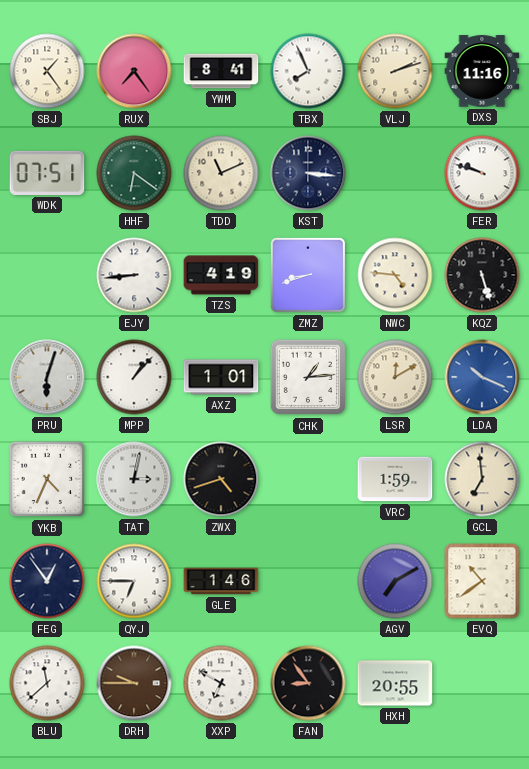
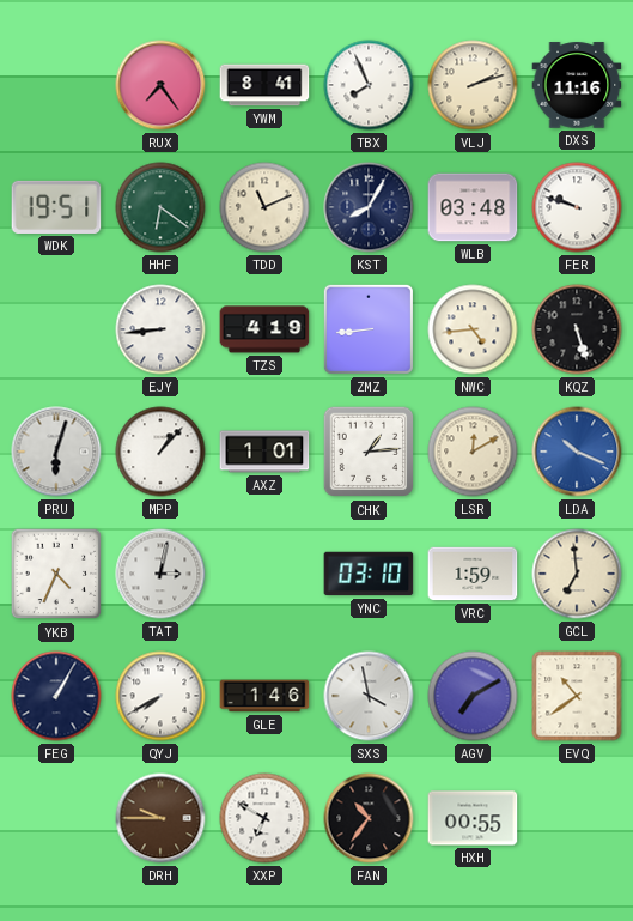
SBJ: 1:24 -> none (47, 71)
WDK: 07:51 -> 19:51 (56, 207)
KST: 3:16 -> 8:05 (369, 207)
WLB: none -> 03:48 (473, 207)
ZMZ: 8:42 -> 8:44 (369, 329)
NWC: 4:46 -> 4:44 (473, 329)
ZWX: 4:42 -> none (221, 479)
YNC: none -> 03:10 (369, 574)
FEG: 12:54 -> 1:05 (56, 696)
QYJ: 6:45 -> 7:40 (160, 696)
SXS: none -> 3:58 (369, 696)
BLU: 11:38 -> none (47, 683)
FAN: 8:54 -> 10:36 (369, 818)
HXH: 20:55 -> 00:55 (473, 818)
